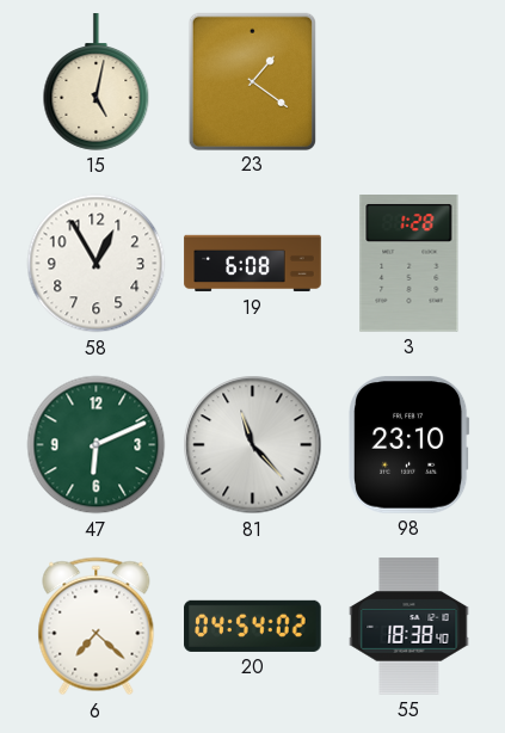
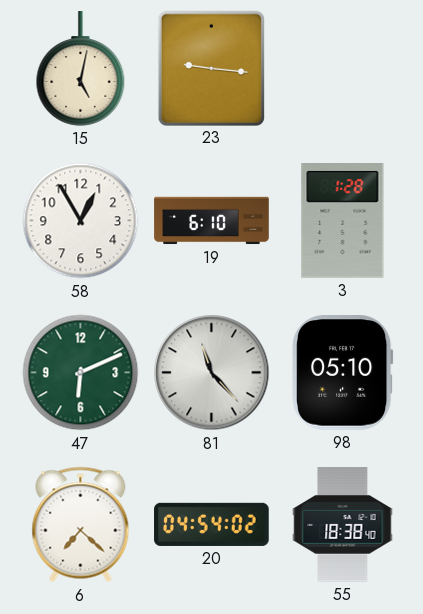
23: 1:21 -> 9:16 (211, 68)
19: 6:08 -> 6:10 (212, 221)
98: 23:10 -> 05:10 (343, 373)
